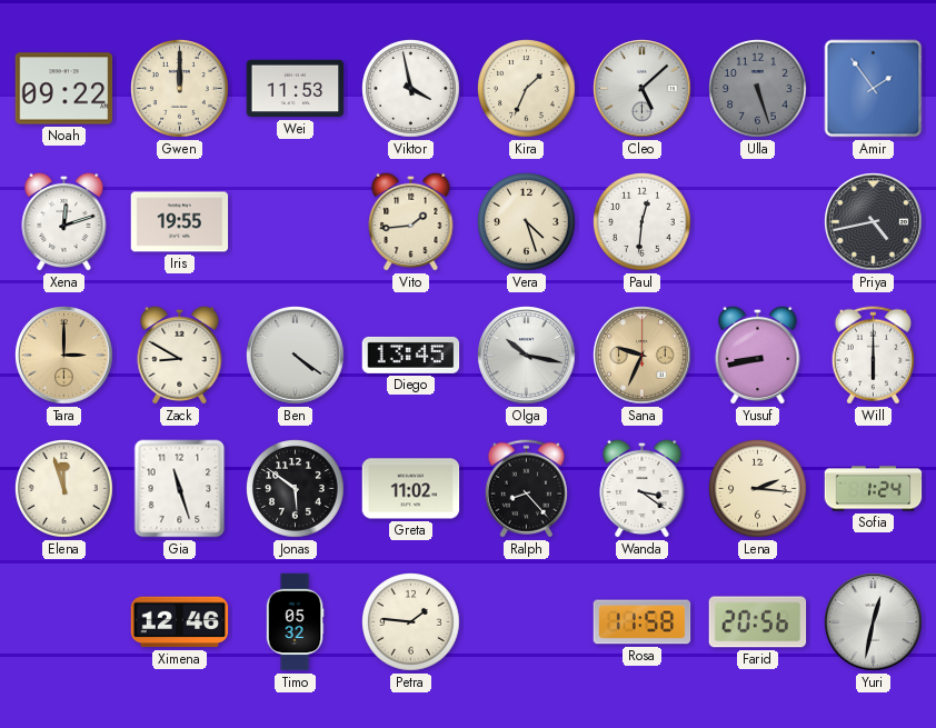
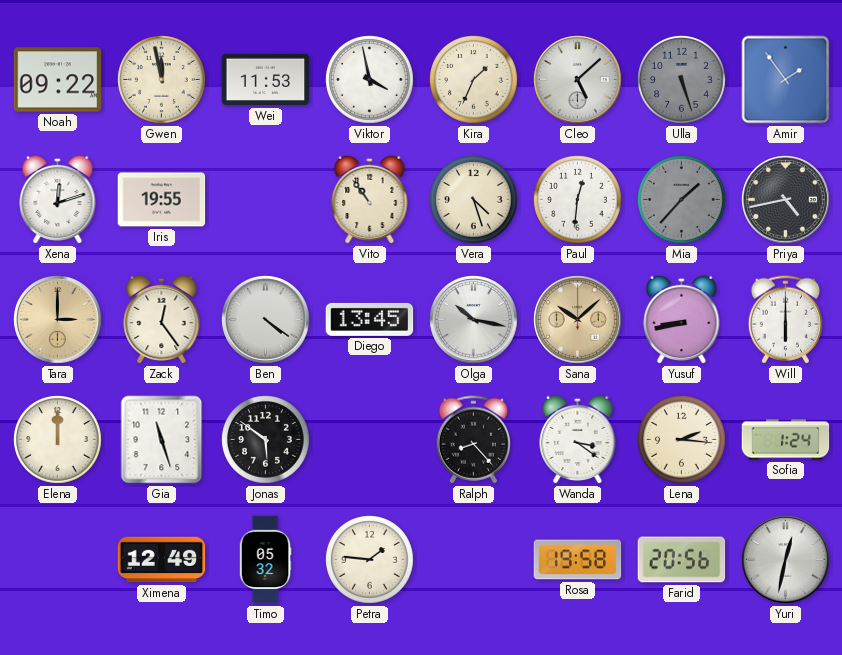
Gwen: 12:00 -> 11:58 (162, 80)
Vito: 1:44 -> 10:54 (370, 199)
Mia: none -> 1:37 (682, 200)
Zack: 8:50 -> 12:24 (162, 319)
Sana: 9:34 -> 10:08 (578, 320)
Elena: 11:57 -> 12:00 (58, 440)
Greta: 11:02 -> none (411, 489)
Ximena: 12:46 -> 12:49 (162, 560)
Rosa: 11:58 -> 19:58 (578, 560)
